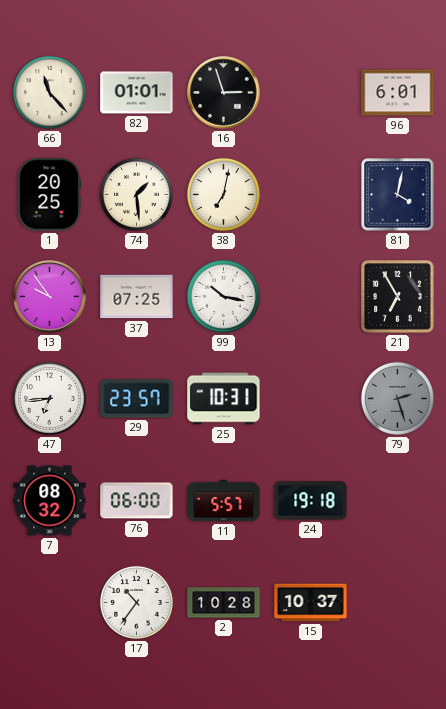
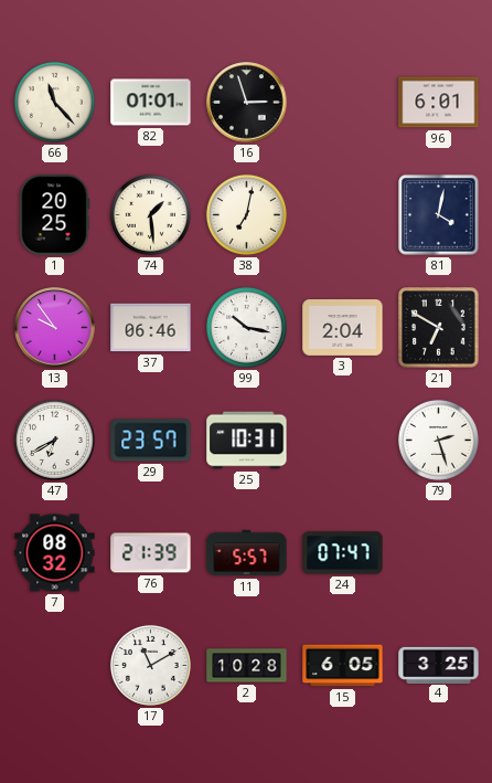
37: 07:25 -> 06:46 (151, 328)
3: none -> 2:04 (343, 328)
21: 6:55 -> 6:50 (439, 328)
47: 6:44 -> 6:40 (54, 440)
79 dial: grey -> white (438, 440)
76: 06:00 -> 21:39 (151, 553)
24: 19:18 -> 07:47 (343, 553)
17: 10:36 -> 11:10 (150, 665)
15: 10:37 -> 6:05 (343, 666)
4: none -> 3:25 (439, 665)
